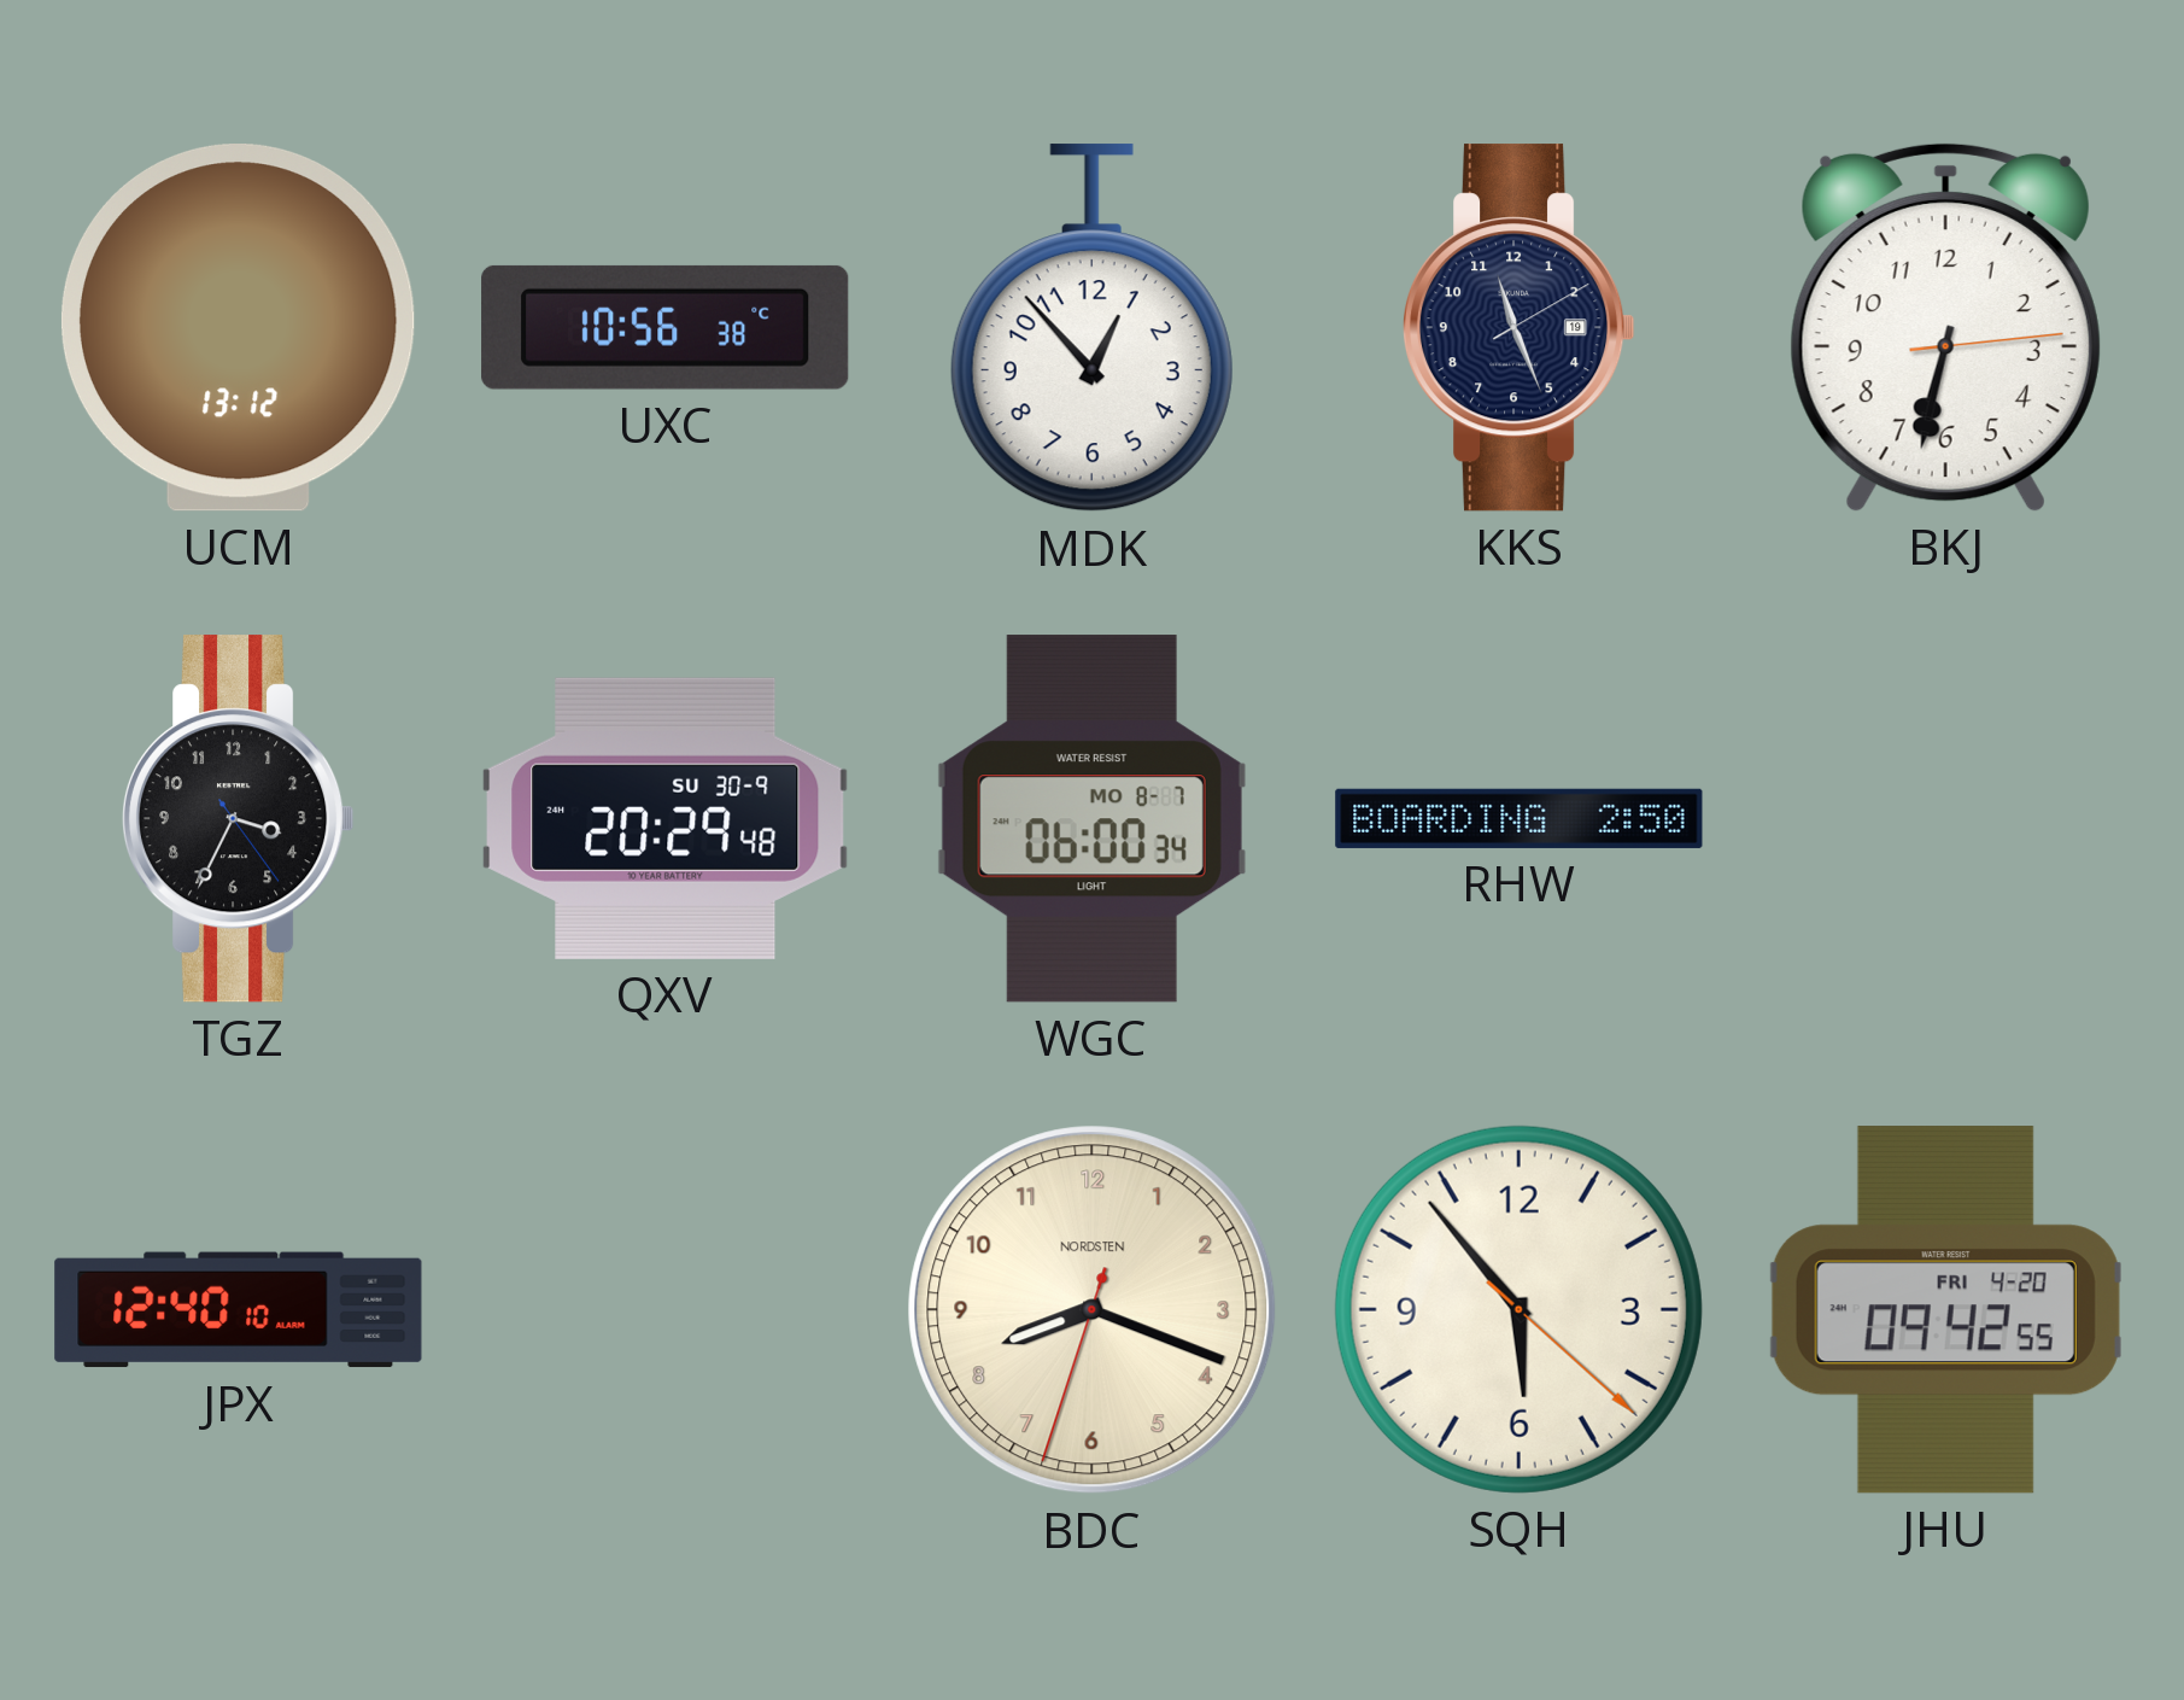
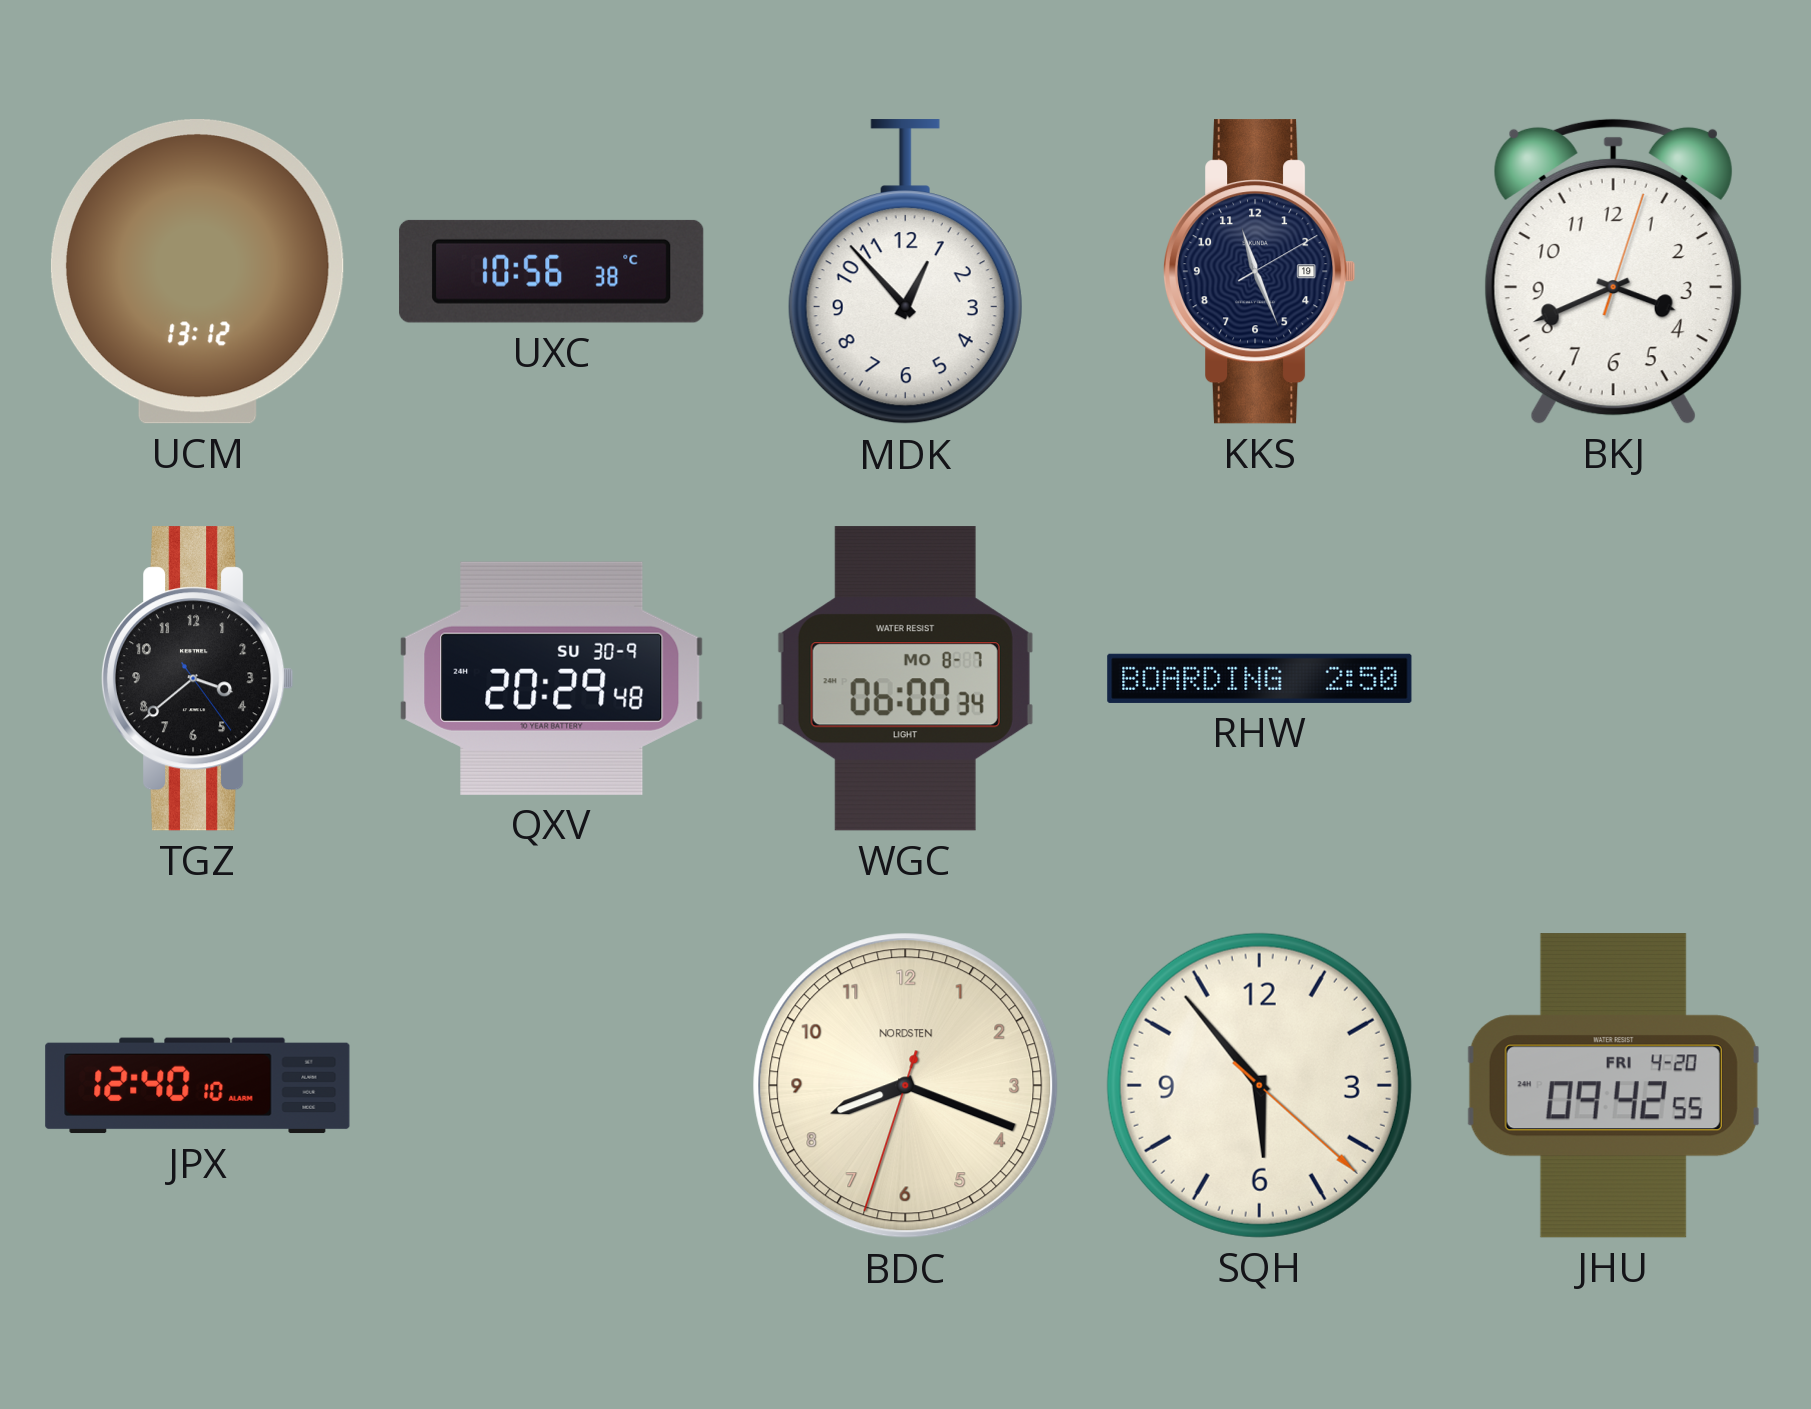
BKJ: 6:32 -> 3:41 (1613, 271)
TGZ: 3:34 -> 3:38 (197, 679)
